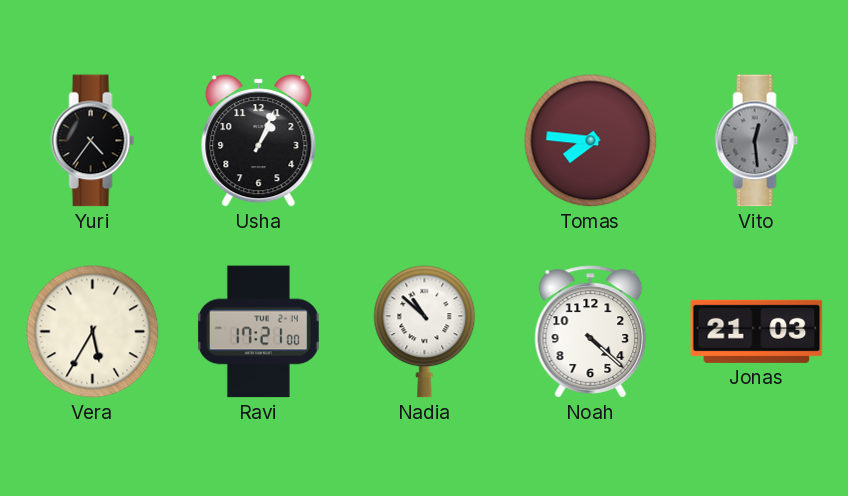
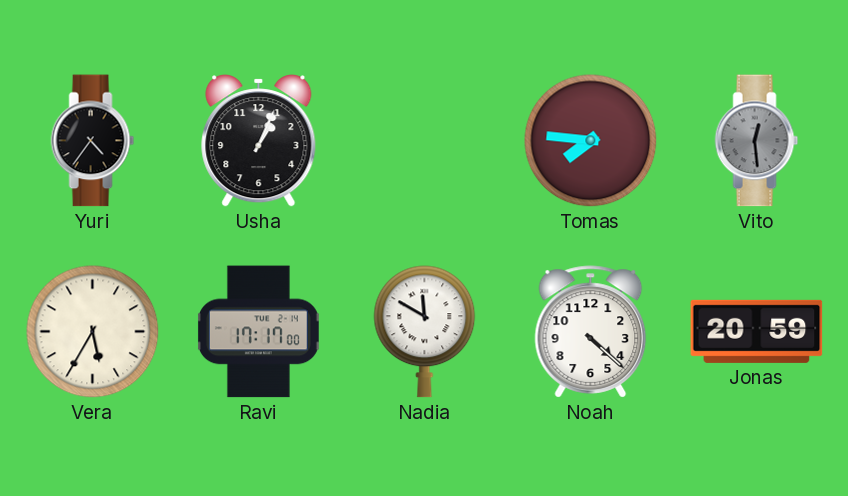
Ravi: 17:21 -> 17:17 (258, 332)
Nadia: 10:52 -> 11:50 (425, 332)
Jonas: 21:03 -> 20:59 (757, 331)
